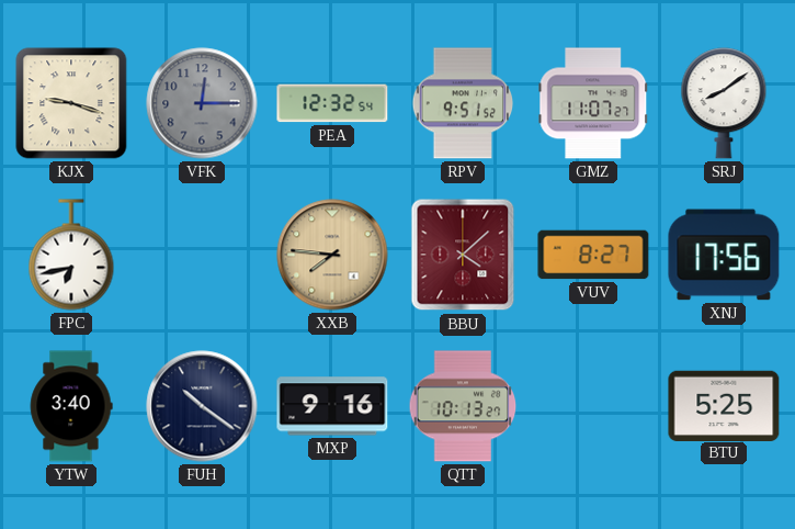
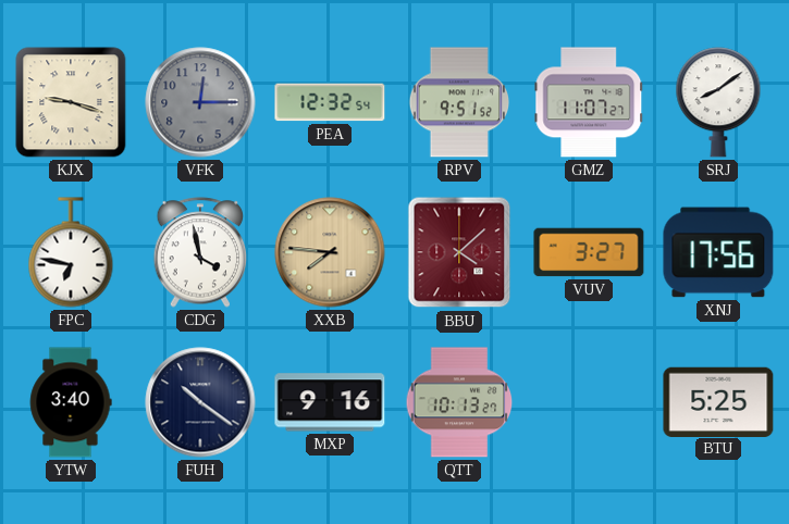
FPC: 6:43 -> 6:47 (71, 252)
CDG: none -> 3:58 (200, 252)
VUV: 8:27 -> 3:27 (589, 252)
